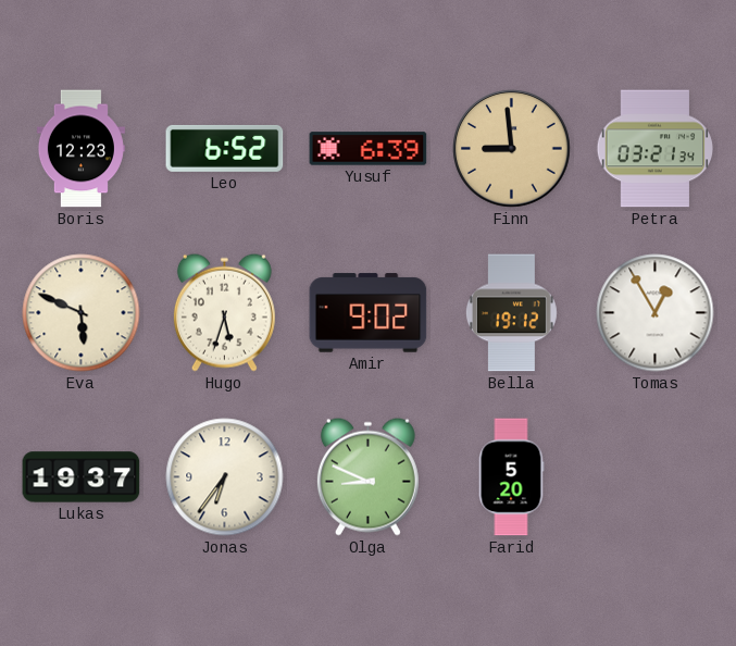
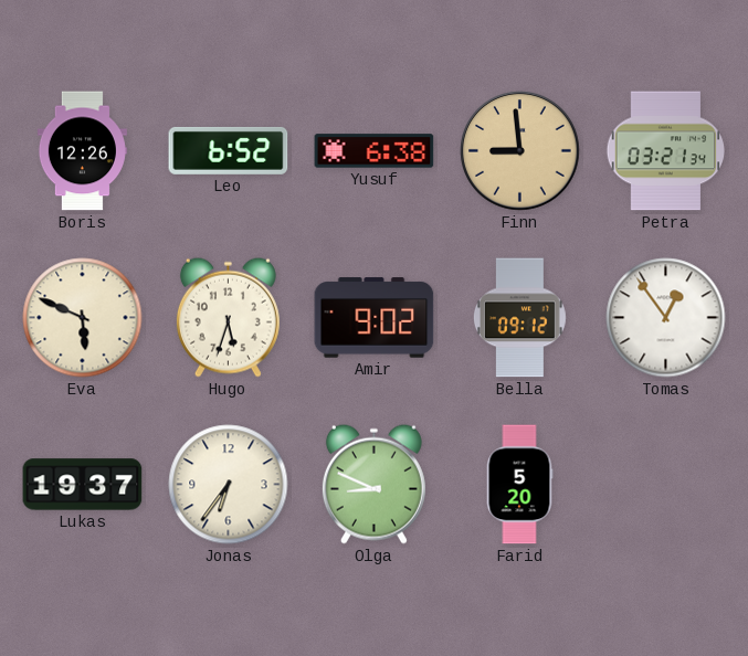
Boris: 12:23 -> 12:26 (82, 151)
Yusuf: 6:39 -> 6:38 (375, 151)
Bella: 19:12 -> 09:12 (519, 318)
Tomas: 12:55 -> 12:54 (666, 318)
